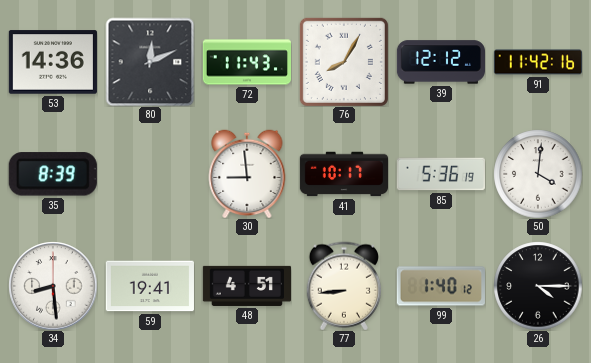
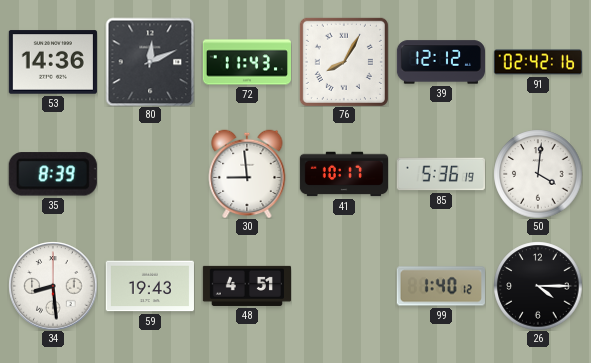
91: 11:42 -> 02:42 (537, 62)
59: 19:41 -> 19:43 (150, 286)
77: 8:44 -> none (344, 286)
